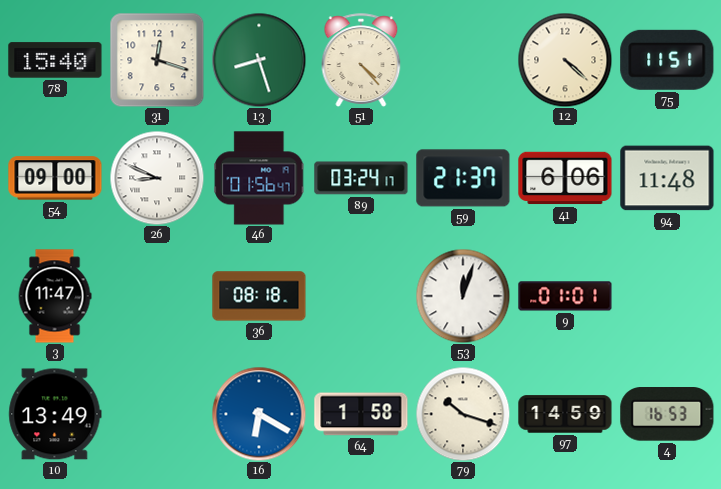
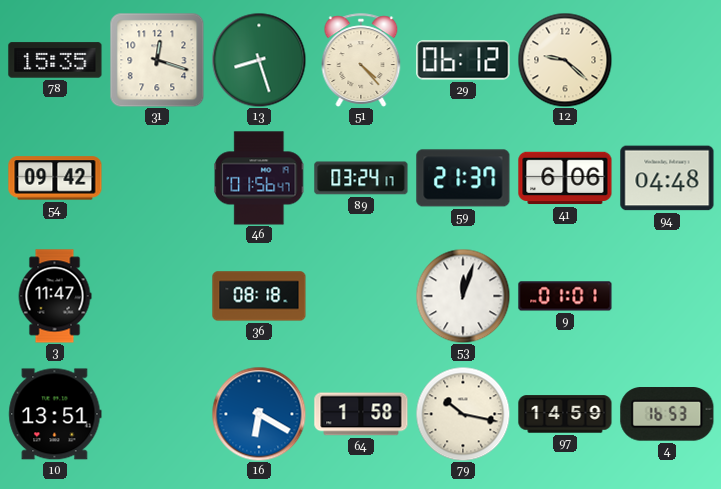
78: 15:40 -> 15:35 (55, 60)
29: none -> 06:12 (463, 60)
12: 4:22 -> 9:22 (565, 60)
75: 11:51 -> none (667, 60)
54: 09:00 -> 09:42 (55, 178)
26: 8:49 -> none (157, 178)
94: 11:48 -> 04:48 (667, 178)
10: 13:49 -> 13:51 (55, 414)
79: 10:18 -> 10:17 (463, 414)
